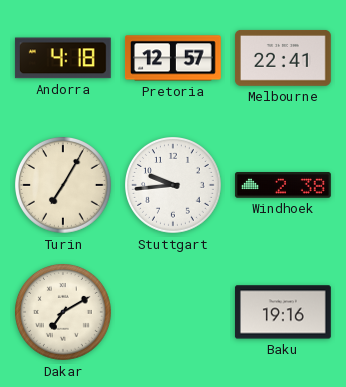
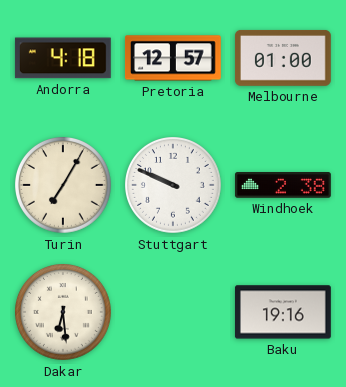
Melbourne: 22:41 -> 01:00 (283, 58)
Stuttgart: 9:44 -> 9:49 (174, 186)
Dakar: 7:10 -> 6:29 (64, 313)
